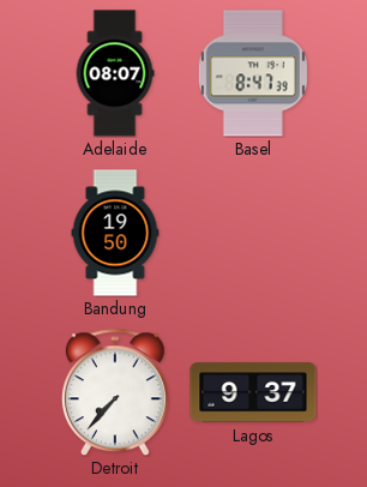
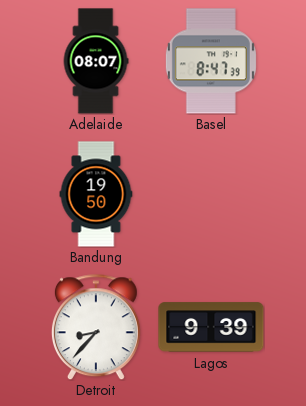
Detroit: 7:37 -> 8:37 (96, 327)
Lagos: 9:37 -> 9:39 (211, 327)
